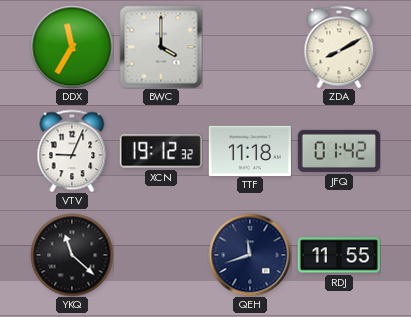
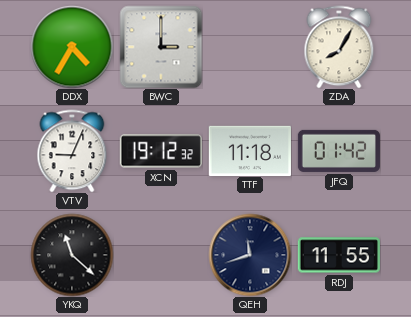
DDX: 11:35 -> 4:35 (72, 47)
BWC: 4:00 -> 3:00 (161, 47)
ZDA: 8:10 -> 8:05 (339, 47)
